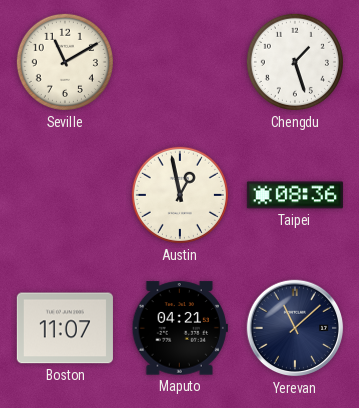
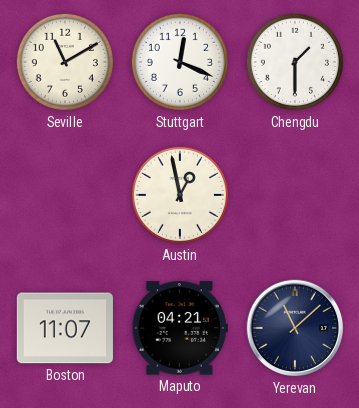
Stuttgart: none -> 12:19 (180, 62)
Chengdu: 1:27 -> 1:30 (295, 62)
Taipei: 08:36 -> none (295, 195)
